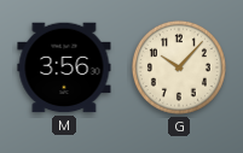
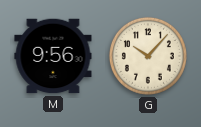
M: 3:56 -> 9:56 (53, 56)
